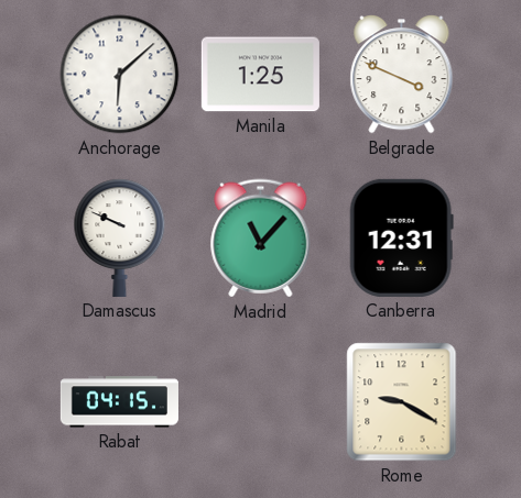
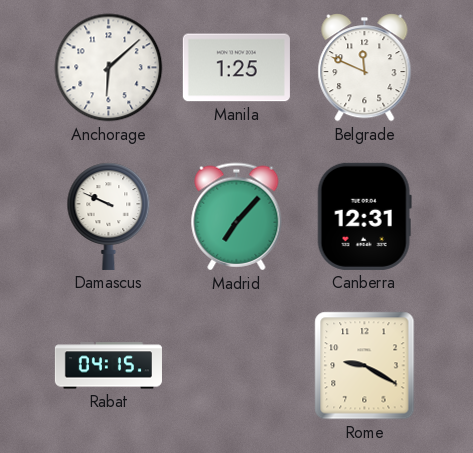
Belgrade: 3:49 -> 11:49 (365, 68)
Madrid: 11:07 -> 7:07 (237, 217)
